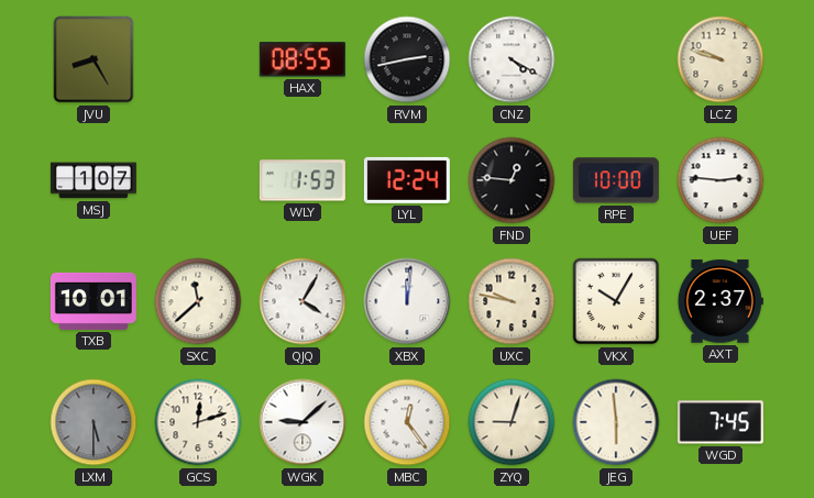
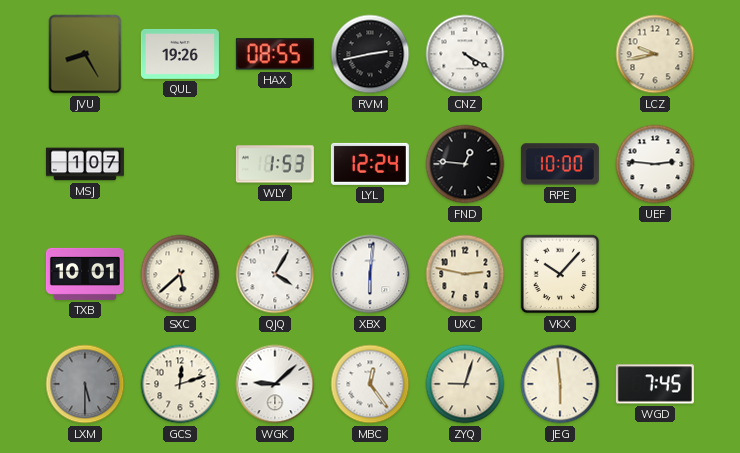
QUL: none -> 19:26 (180, 54)
LCZ: 9:48 -> 9:43 (655, 54)
SXC: 11:38 -> 5:38 (180, 274)
XBX: 12:01 -> 6:01 (370, 274)
UXC: 9:47 -> 2:47 (465, 274)
VKX: 10:05 -> 10:07 (560, 274)
AXT: 2:37 -> none (721, 301)
